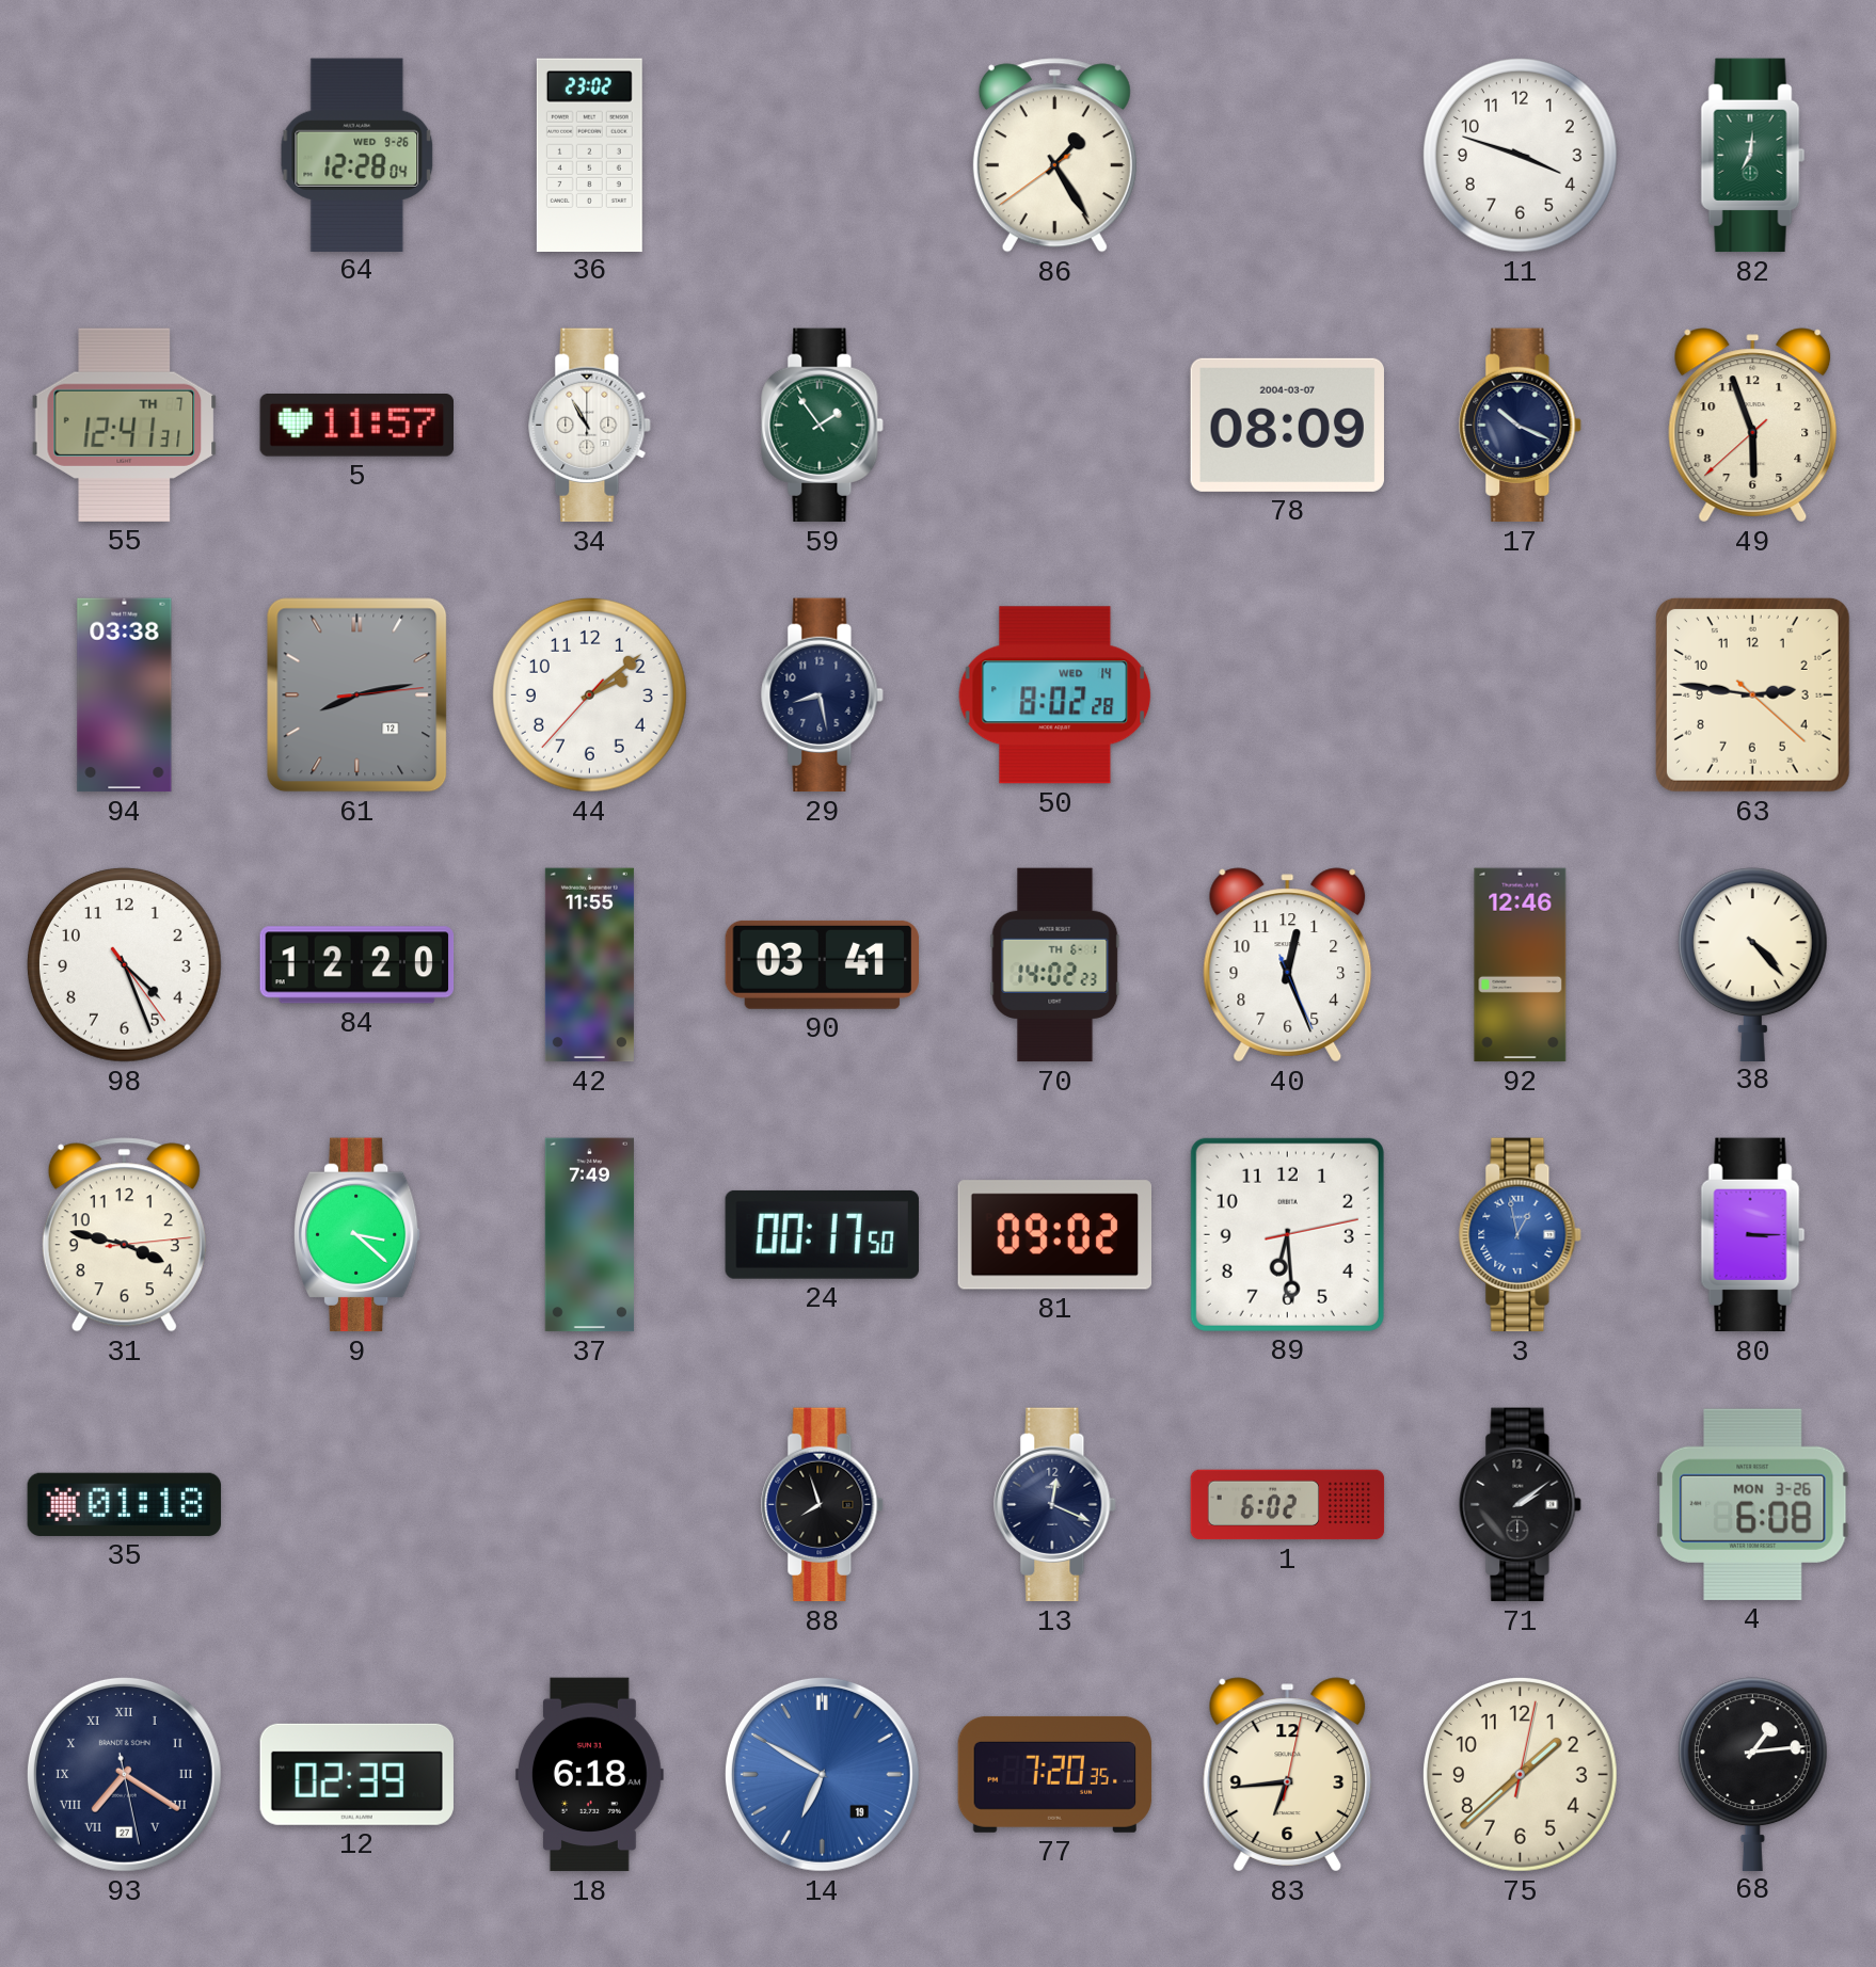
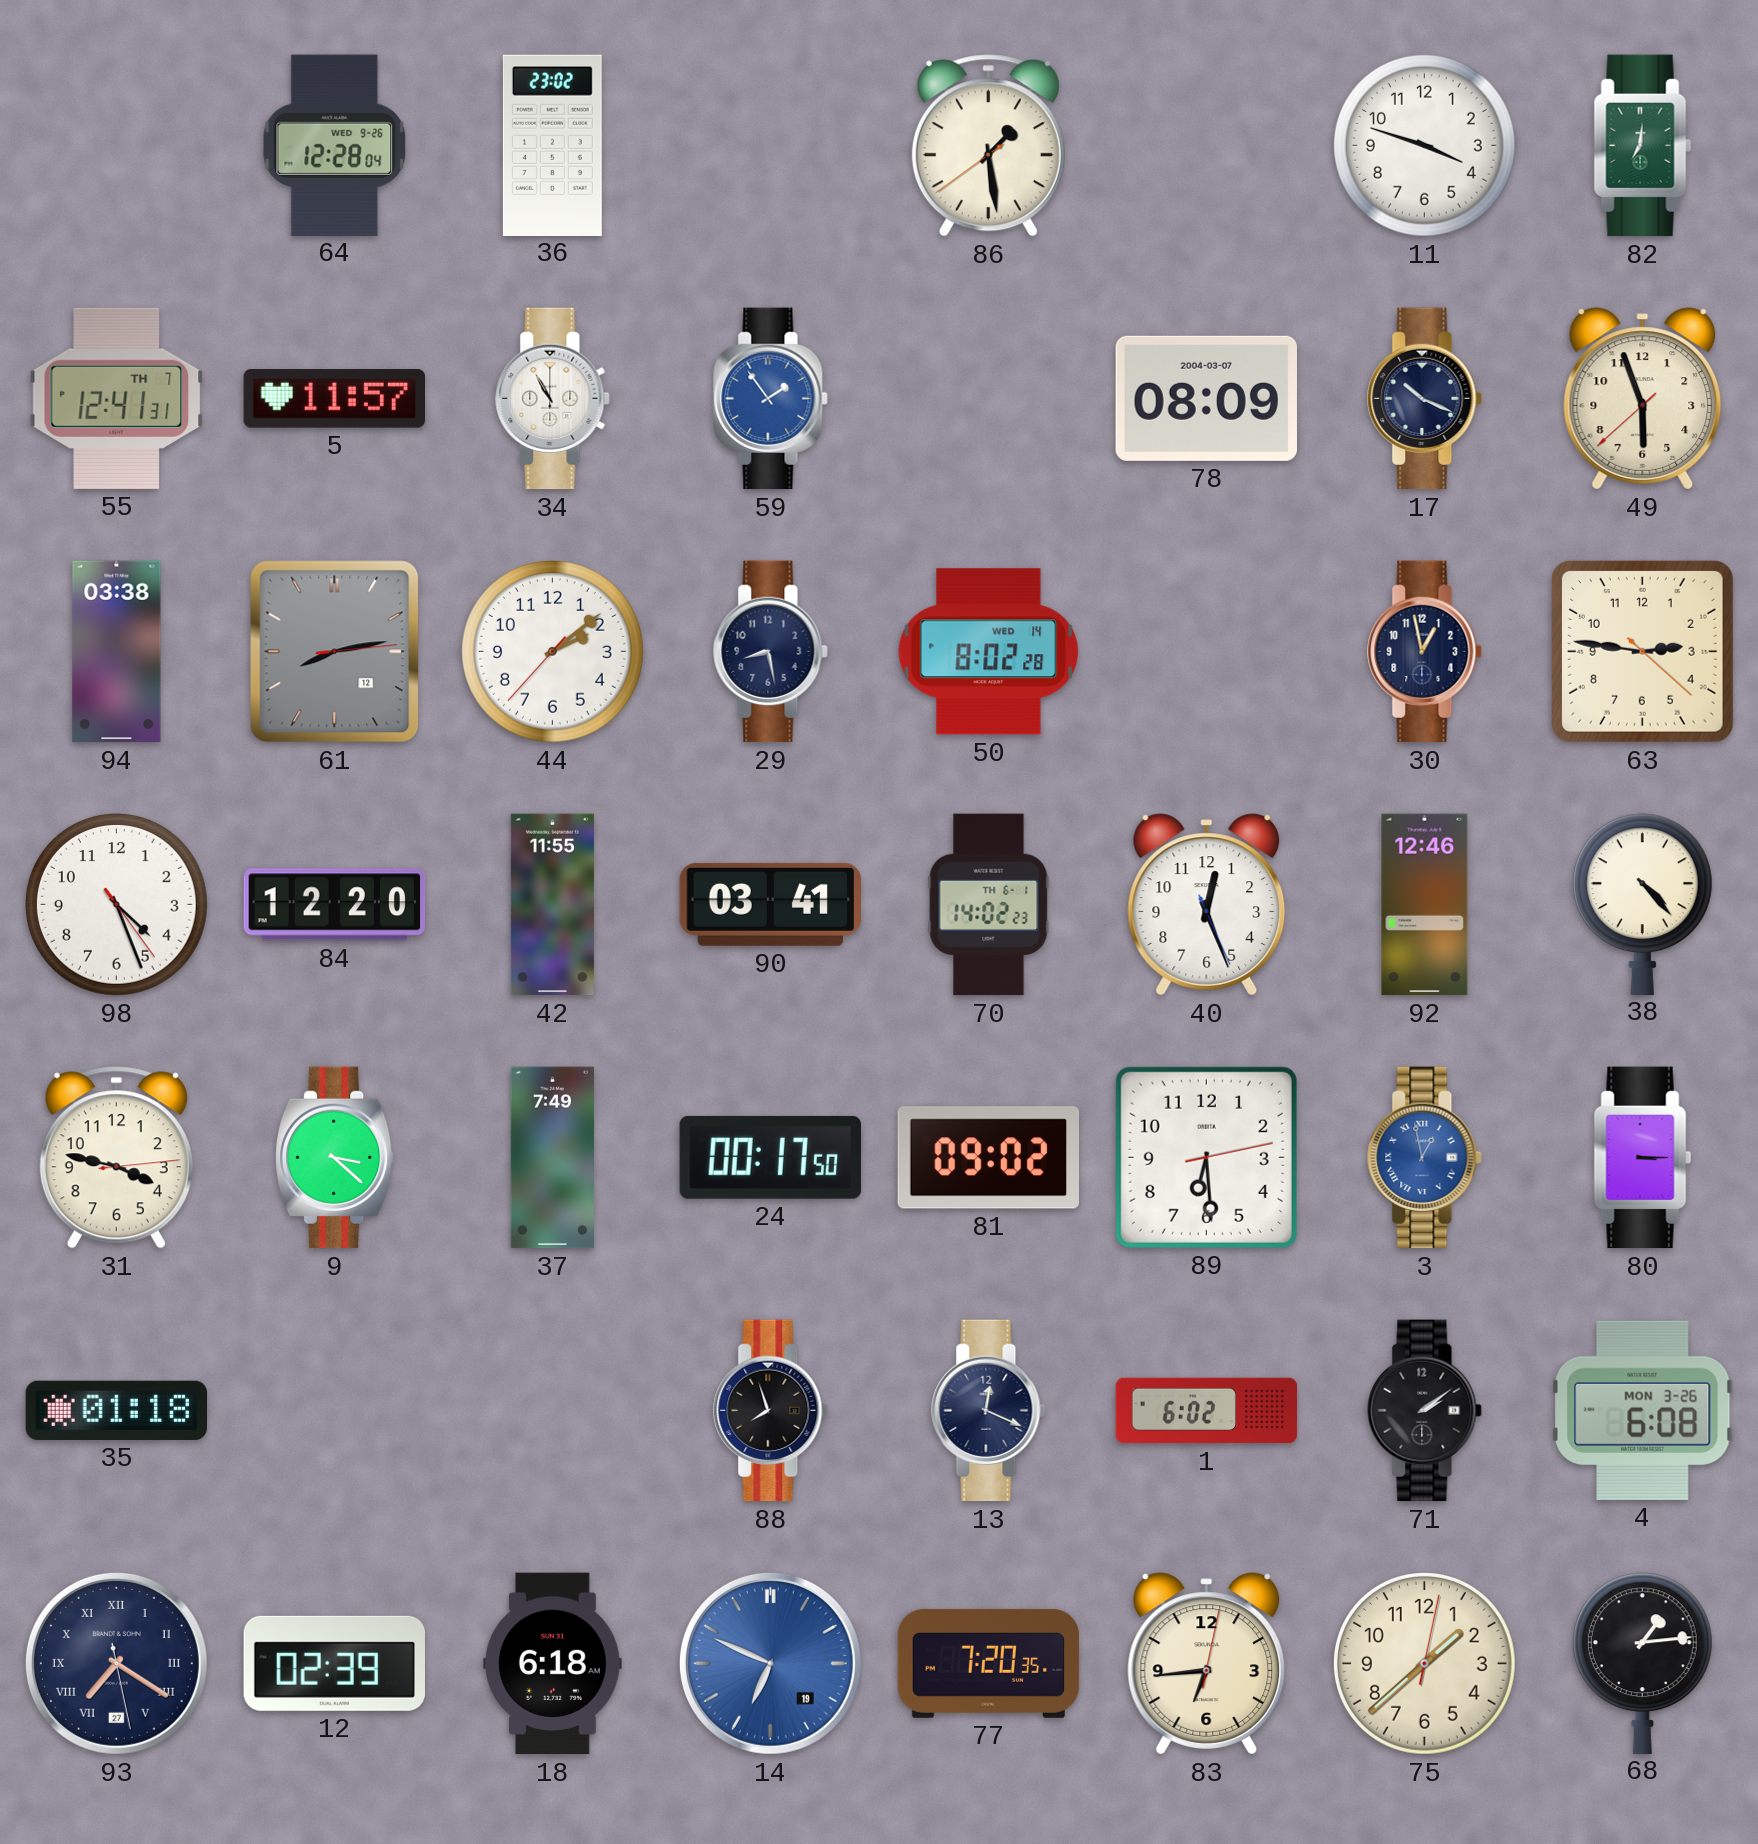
86: 1:24 -> 1:28 (988, 146)
59 dial: green -> blue (771, 399)
30: none -> 12:58 (1425, 652)
14: 6:50 -> 6:49 (770, 1663)
